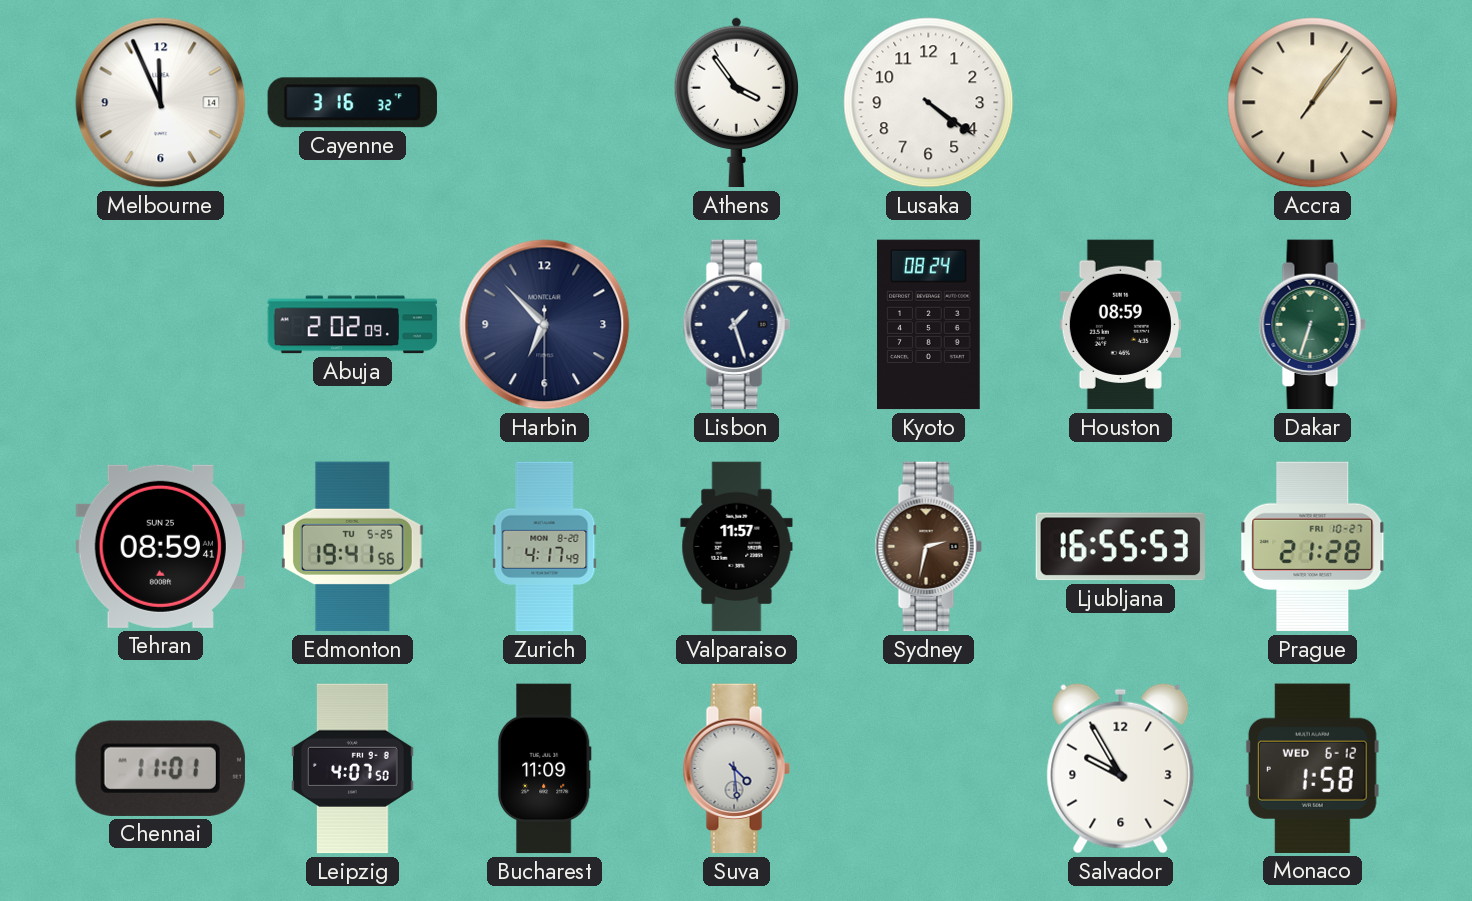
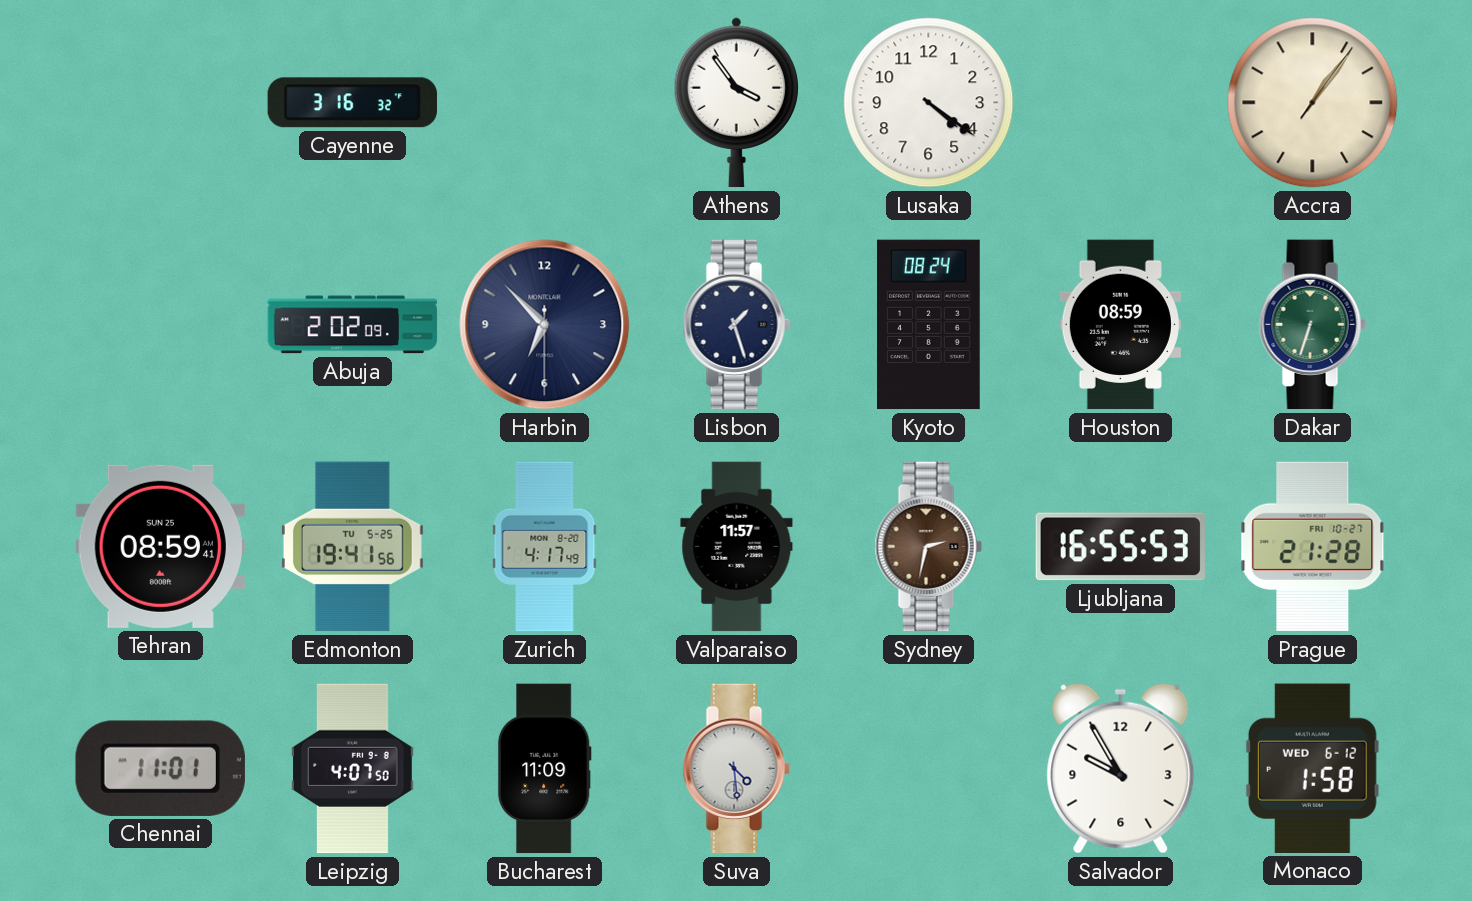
Melbourne: 11:56 -> none (161, 103)
